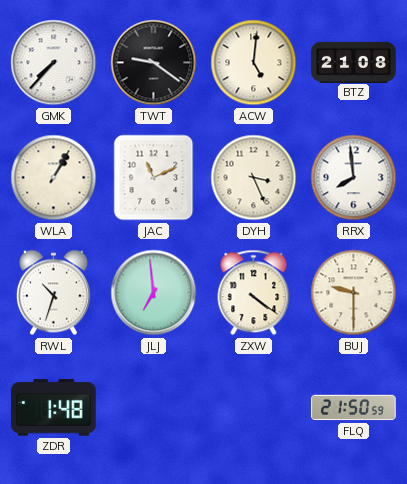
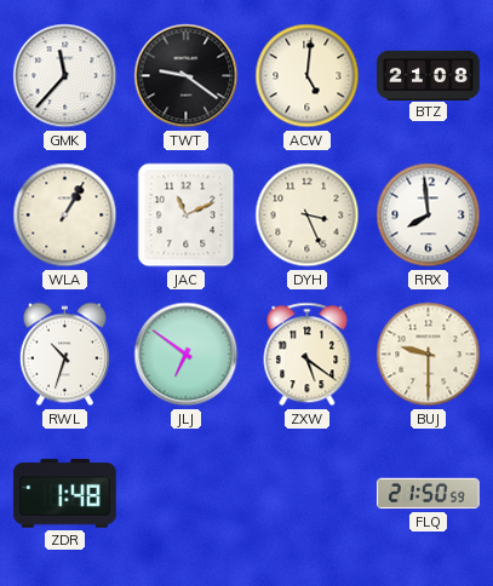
GMK: 7:37 -> 11:37 (65, 76)
JLJ: 6:59 -> 6:51 (187, 355)
ZXW: 4:21 -> 5:21 (308, 355)
